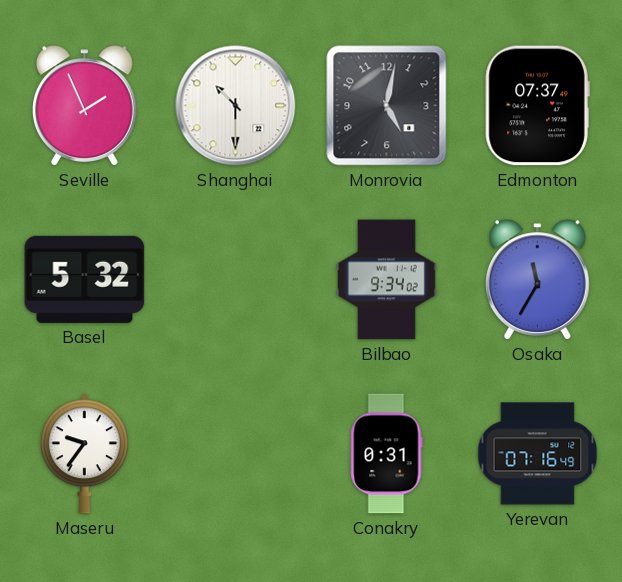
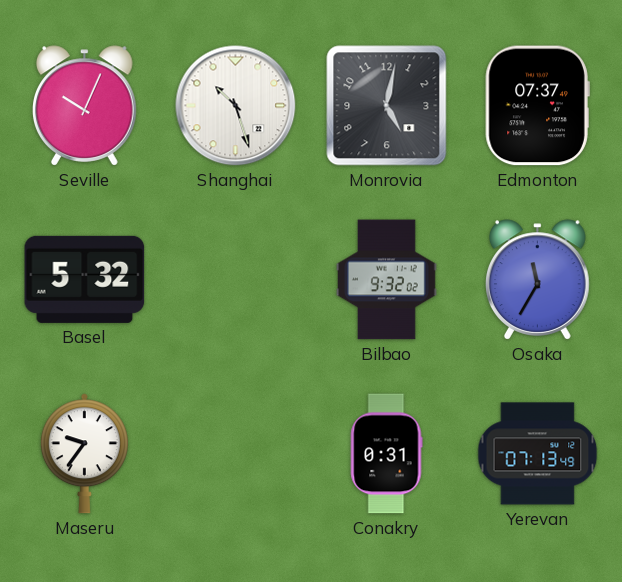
Seville: 1:56 -> 10:04 (85, 106)
Shanghai: 10:30 -> 10:27 (236, 106)
Bilbao: 9:34 -> 9:32 (386, 280)
Yerevan: 07:16 -> 07:13 (538, 454)
